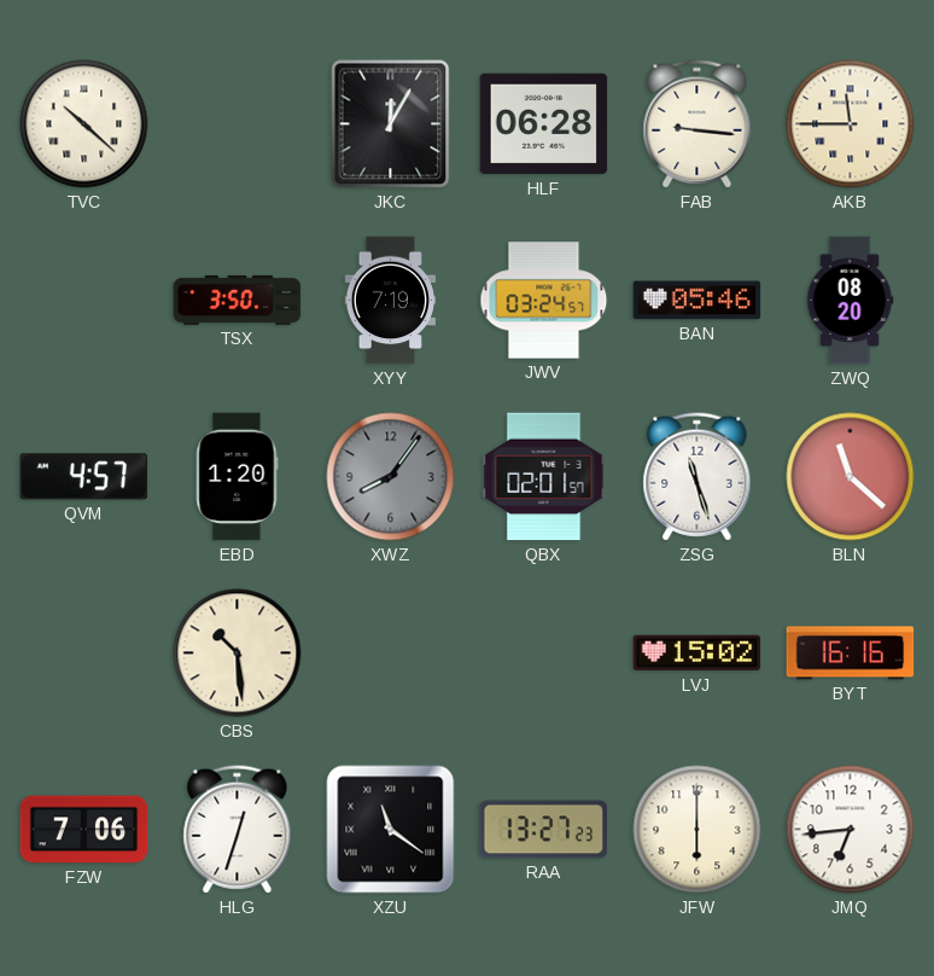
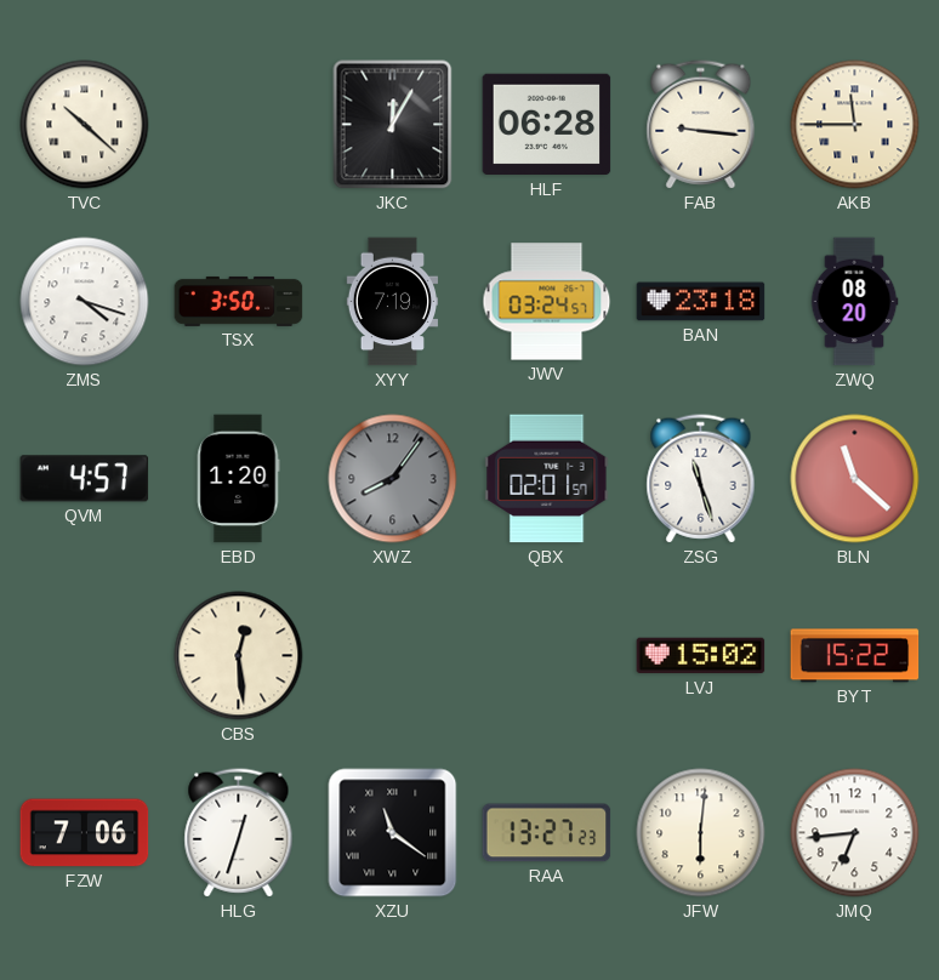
ZMS: none -> 4:18 (85, 302)
BAN: 05:46 -> 23:18 (701, 302)
CBS: 10:29 -> 12:29 (239, 656)
BYT: 16:16 -> 15:22 (855, 656)
JFW: 6:00 -> 6:01 (701, 833)
